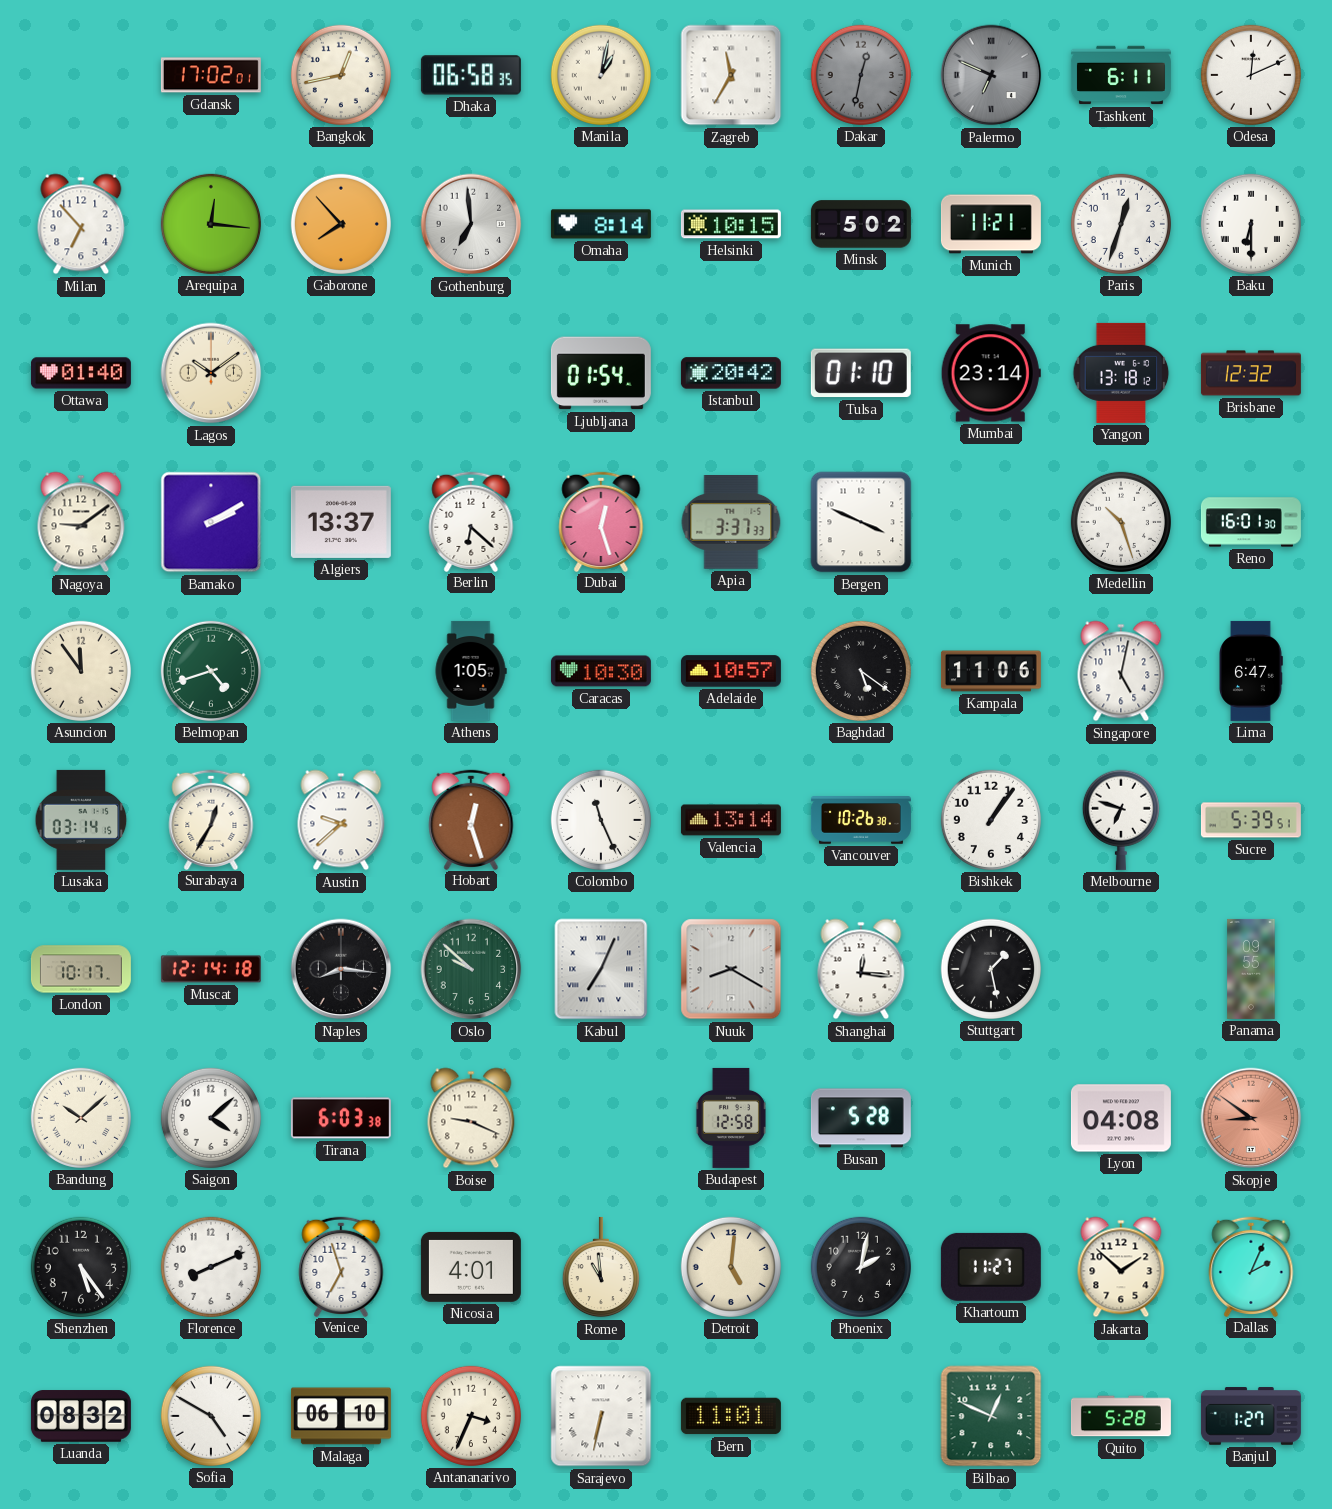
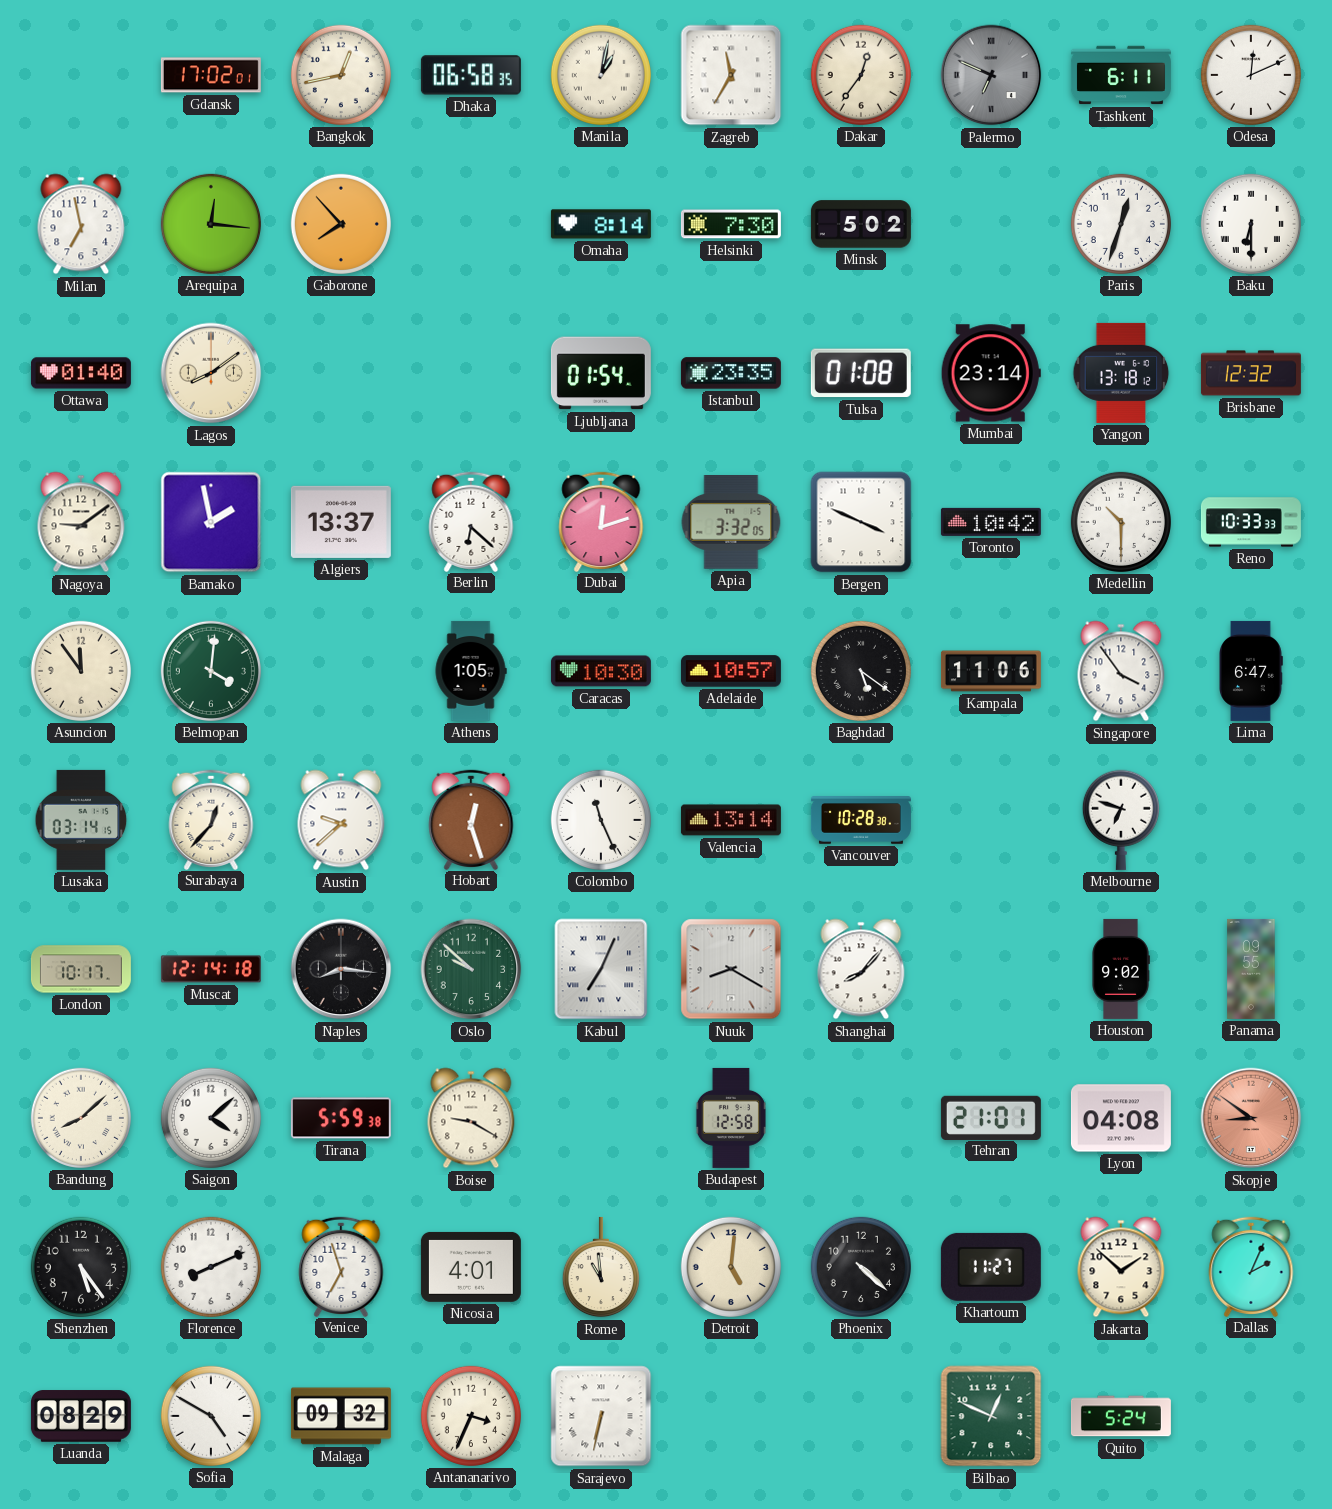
Dakar: 12:32 -> 12:36 (861, 75)
Dakar dial: grey -> cream (861, 75)
Milan: 6:53 -> 6:58 (81, 224)
Gothenburg: 6:59 -> none (471, 224)
Helsinki: 10:15 -> 7:30 (731, 224)
Munich: 11:21 -> none (991, 224)
Lagos: 10:09 -> 8:09 (211, 373)
Istanbul: 20:42 -> 23:35 (731, 373)
Tulsa: 01:10 -> 01:08 (861, 373)
Bamako: 2:10 -> 1:58 (211, 522)
Dubai: 12:27 -> 12:12 (601, 521)
Apia: 3:37 -> 3:32 (731, 523)
Toronto: none -> 10:42 (991, 522)
Medellin: 10:27 -> 10:30 (1121, 522)
Reno: 16:01 -> 10:33 (1251, 522)
Belmopan: 4:42 -> 4:01 (211, 671)
Singapore: 5:02 -> 3:54 (1121, 671)
Surabaya: 12:35 -> 12:37 (211, 819)
Vancouver: 10:26 -> 10:28 (861, 821)
Bishkek: 1:06 -> none (991, 820)
Sucre: 5:39 -> none (1251, 820)
Shanghai: 12:16 -> 8:07 (861, 969)
Stuttgart: 1:28 -> none (991, 969)
Houston: none -> 9:02 (1121, 969)
Bandung: 10:08 -> 8:08 (81, 1118)
Tirana: 6:03 -> 5:59 (341, 1118)
Boise: 9:19 -> 9:20 (471, 1118)
Busan: 5:28 -> none (861, 1118)
Tehran: none -> 21:01 (991, 1117)
Phoenix: 2:02 -> 4:22 (861, 1267)
Luanda: 08:32 -> 08:29 (81, 1416)
Malaga: 06:10 -> 09:32 (341, 1416)
Bern: 11:01 -> none (731, 1416)
Quito: 5:28 -> 5:24 (1121, 1416)
Banjul: 1:27 -> none (1251, 1416)
